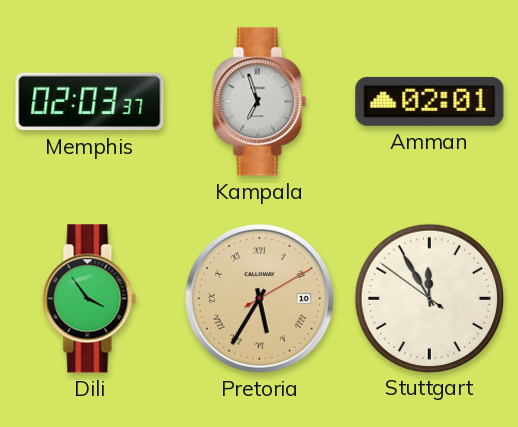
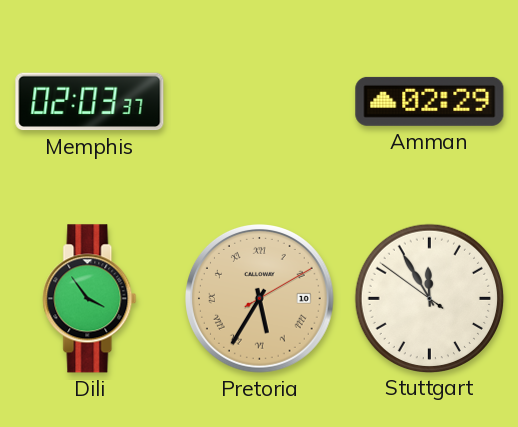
Kampala: 6:57 -> none (260, 102)
Amman: 02:01 -> 02:29 (430, 101)
